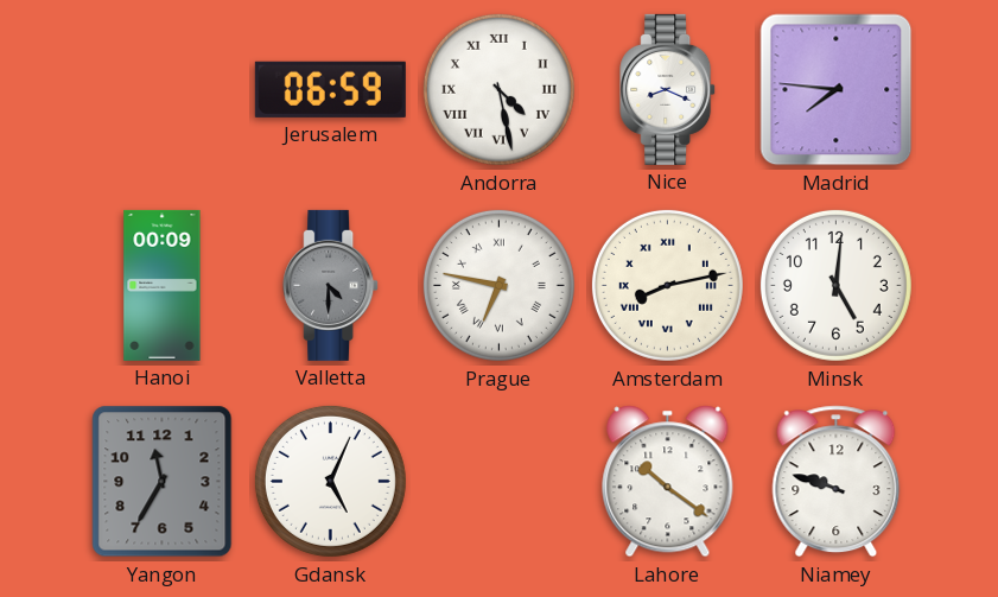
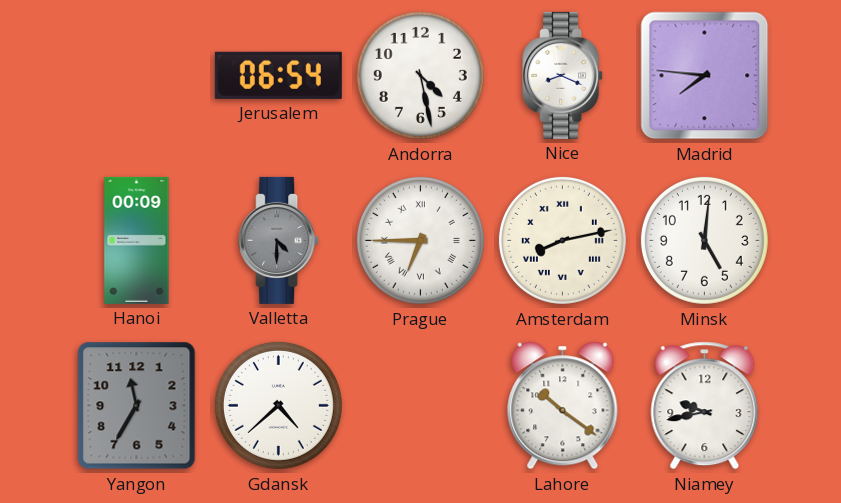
Jerusalem: 06:59 -> 06:54 (278, 75)
Andorra numerals: Roman -> Arabic (420, 75)
Prague: 6:47 -> 6:45 (420, 240)
Gdansk: 5:04 -> 4:38 (278, 405)
Niamey: 9:48 -> 9:43 (705, 406)
